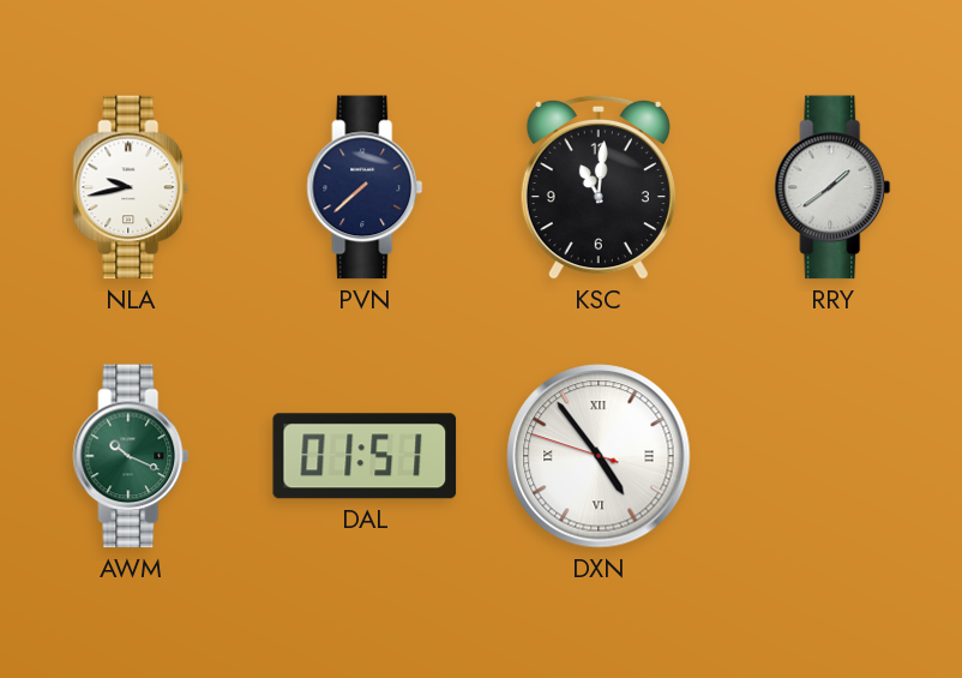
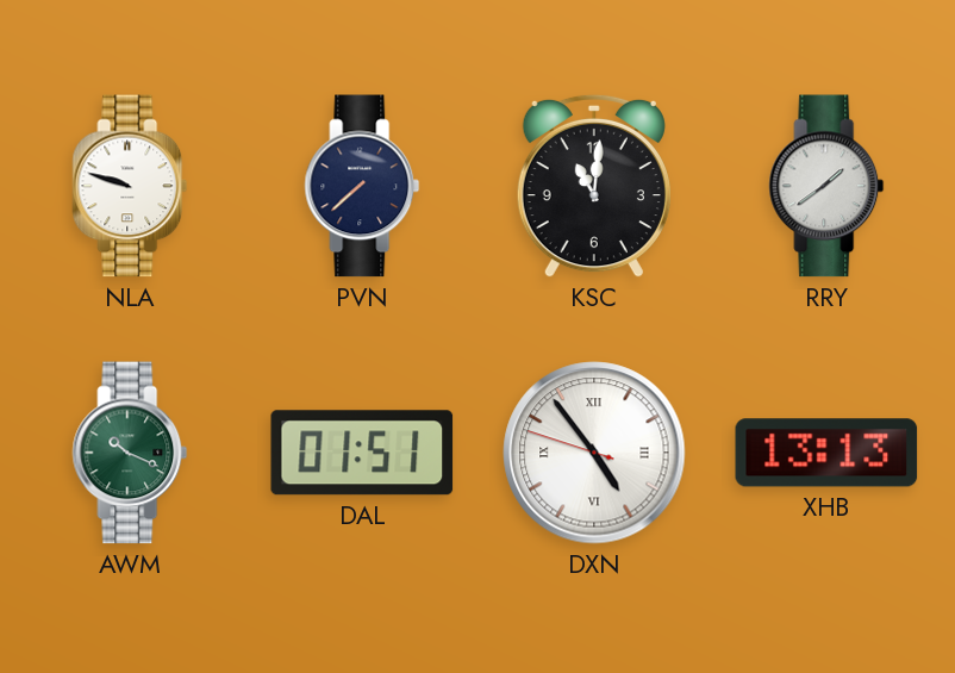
NLA: 9:43 -> 9:48 (130, 186)
XHB: none -> 13:13 (826, 453)
